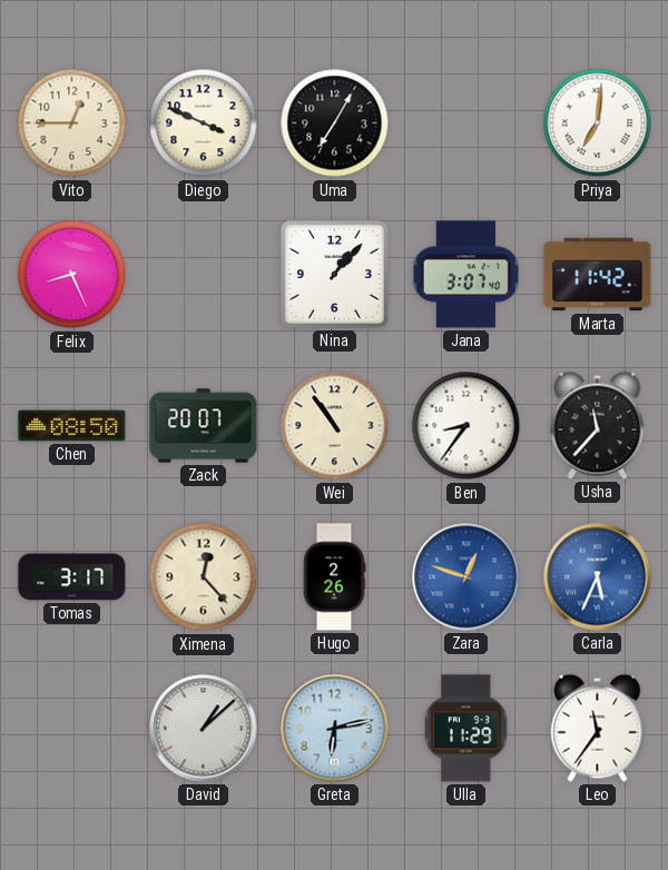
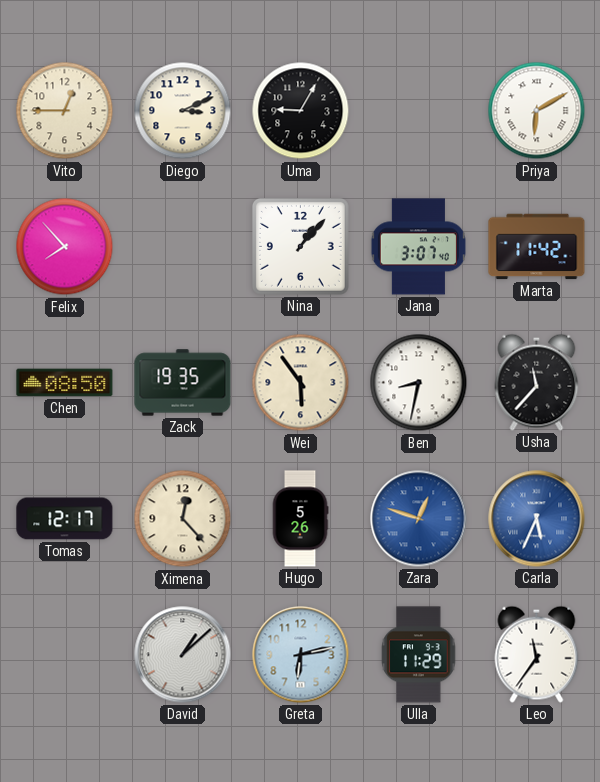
Diego: 3:49 -> 3:11 (183, 111)
Uma: 7:05 -> 9:05 (301, 111)
Priya: 7:01 -> 6:10 (537, 111)
Felix: 8:26 -> 7:53 (65, 247)
Zack: 20:07 -> 19:35 (183, 383)
Wei: 10:54 -> 5:54 (301, 383)
Ben: 8:36 -> 8:32 (419, 383)
Tomas: 3:17 -> 12:17 (65, 519)
Hugo: 2:26 -> 5:26 (300, 519)
